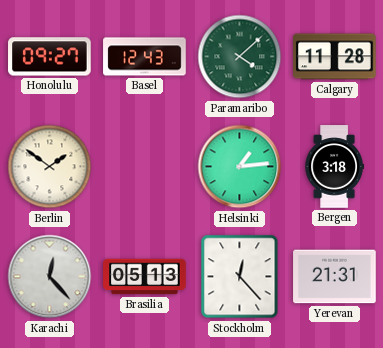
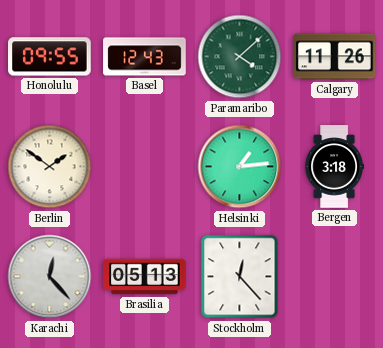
Honolulu: 09:27 -> 09:55 (50, 57)
Calgary: 11:28 -> 11:26 (335, 57)
Yerevan: 21:31 -> none (335, 277)
